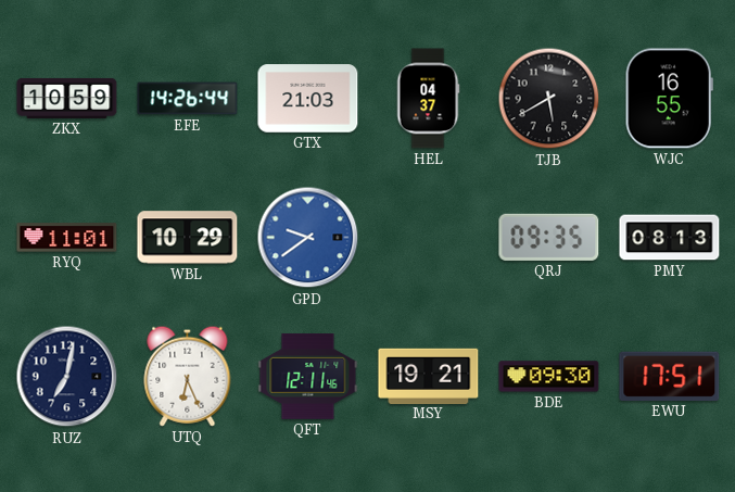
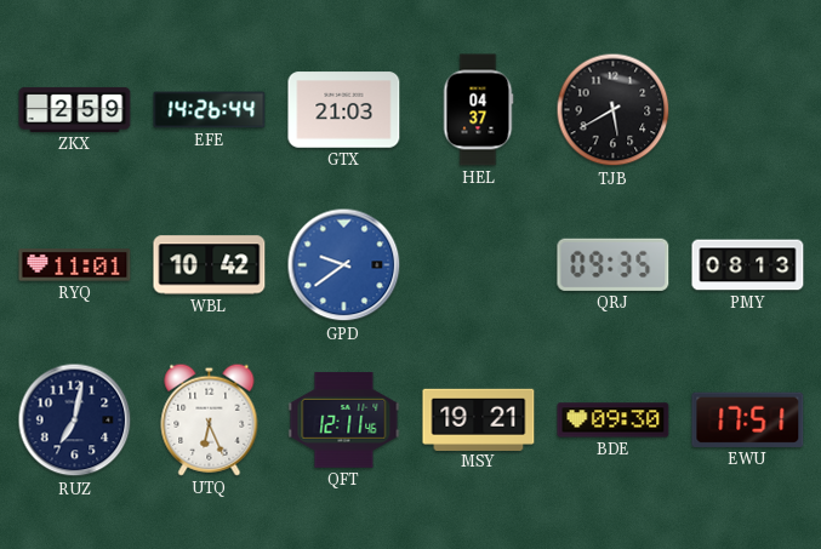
ZKX: 10:59 -> 2:59 (75, 109)
WJC: 16:55 -> none (669, 99)
WBL: 10:29 -> 10:42 (210, 265)
